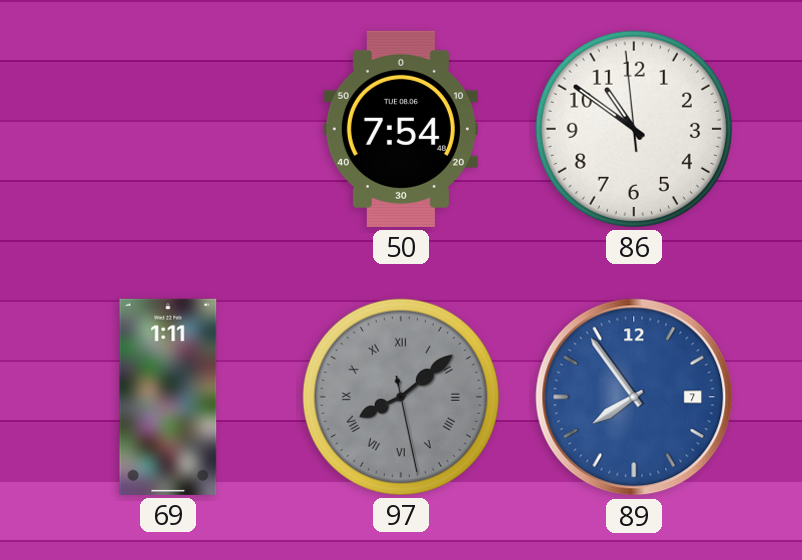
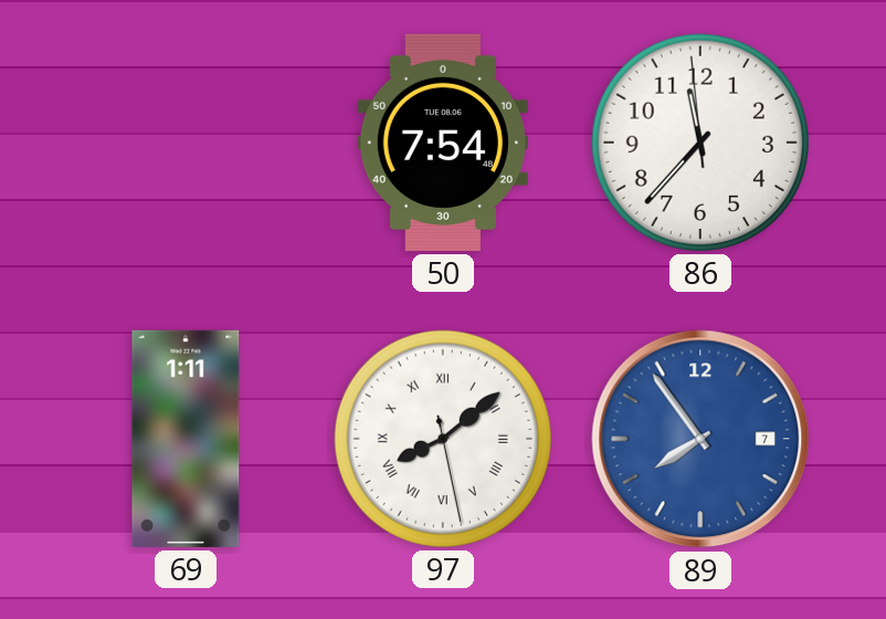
86: 10:50 -> 11:36 (700, 143)
97 dial: grey -> white (443, 439)
